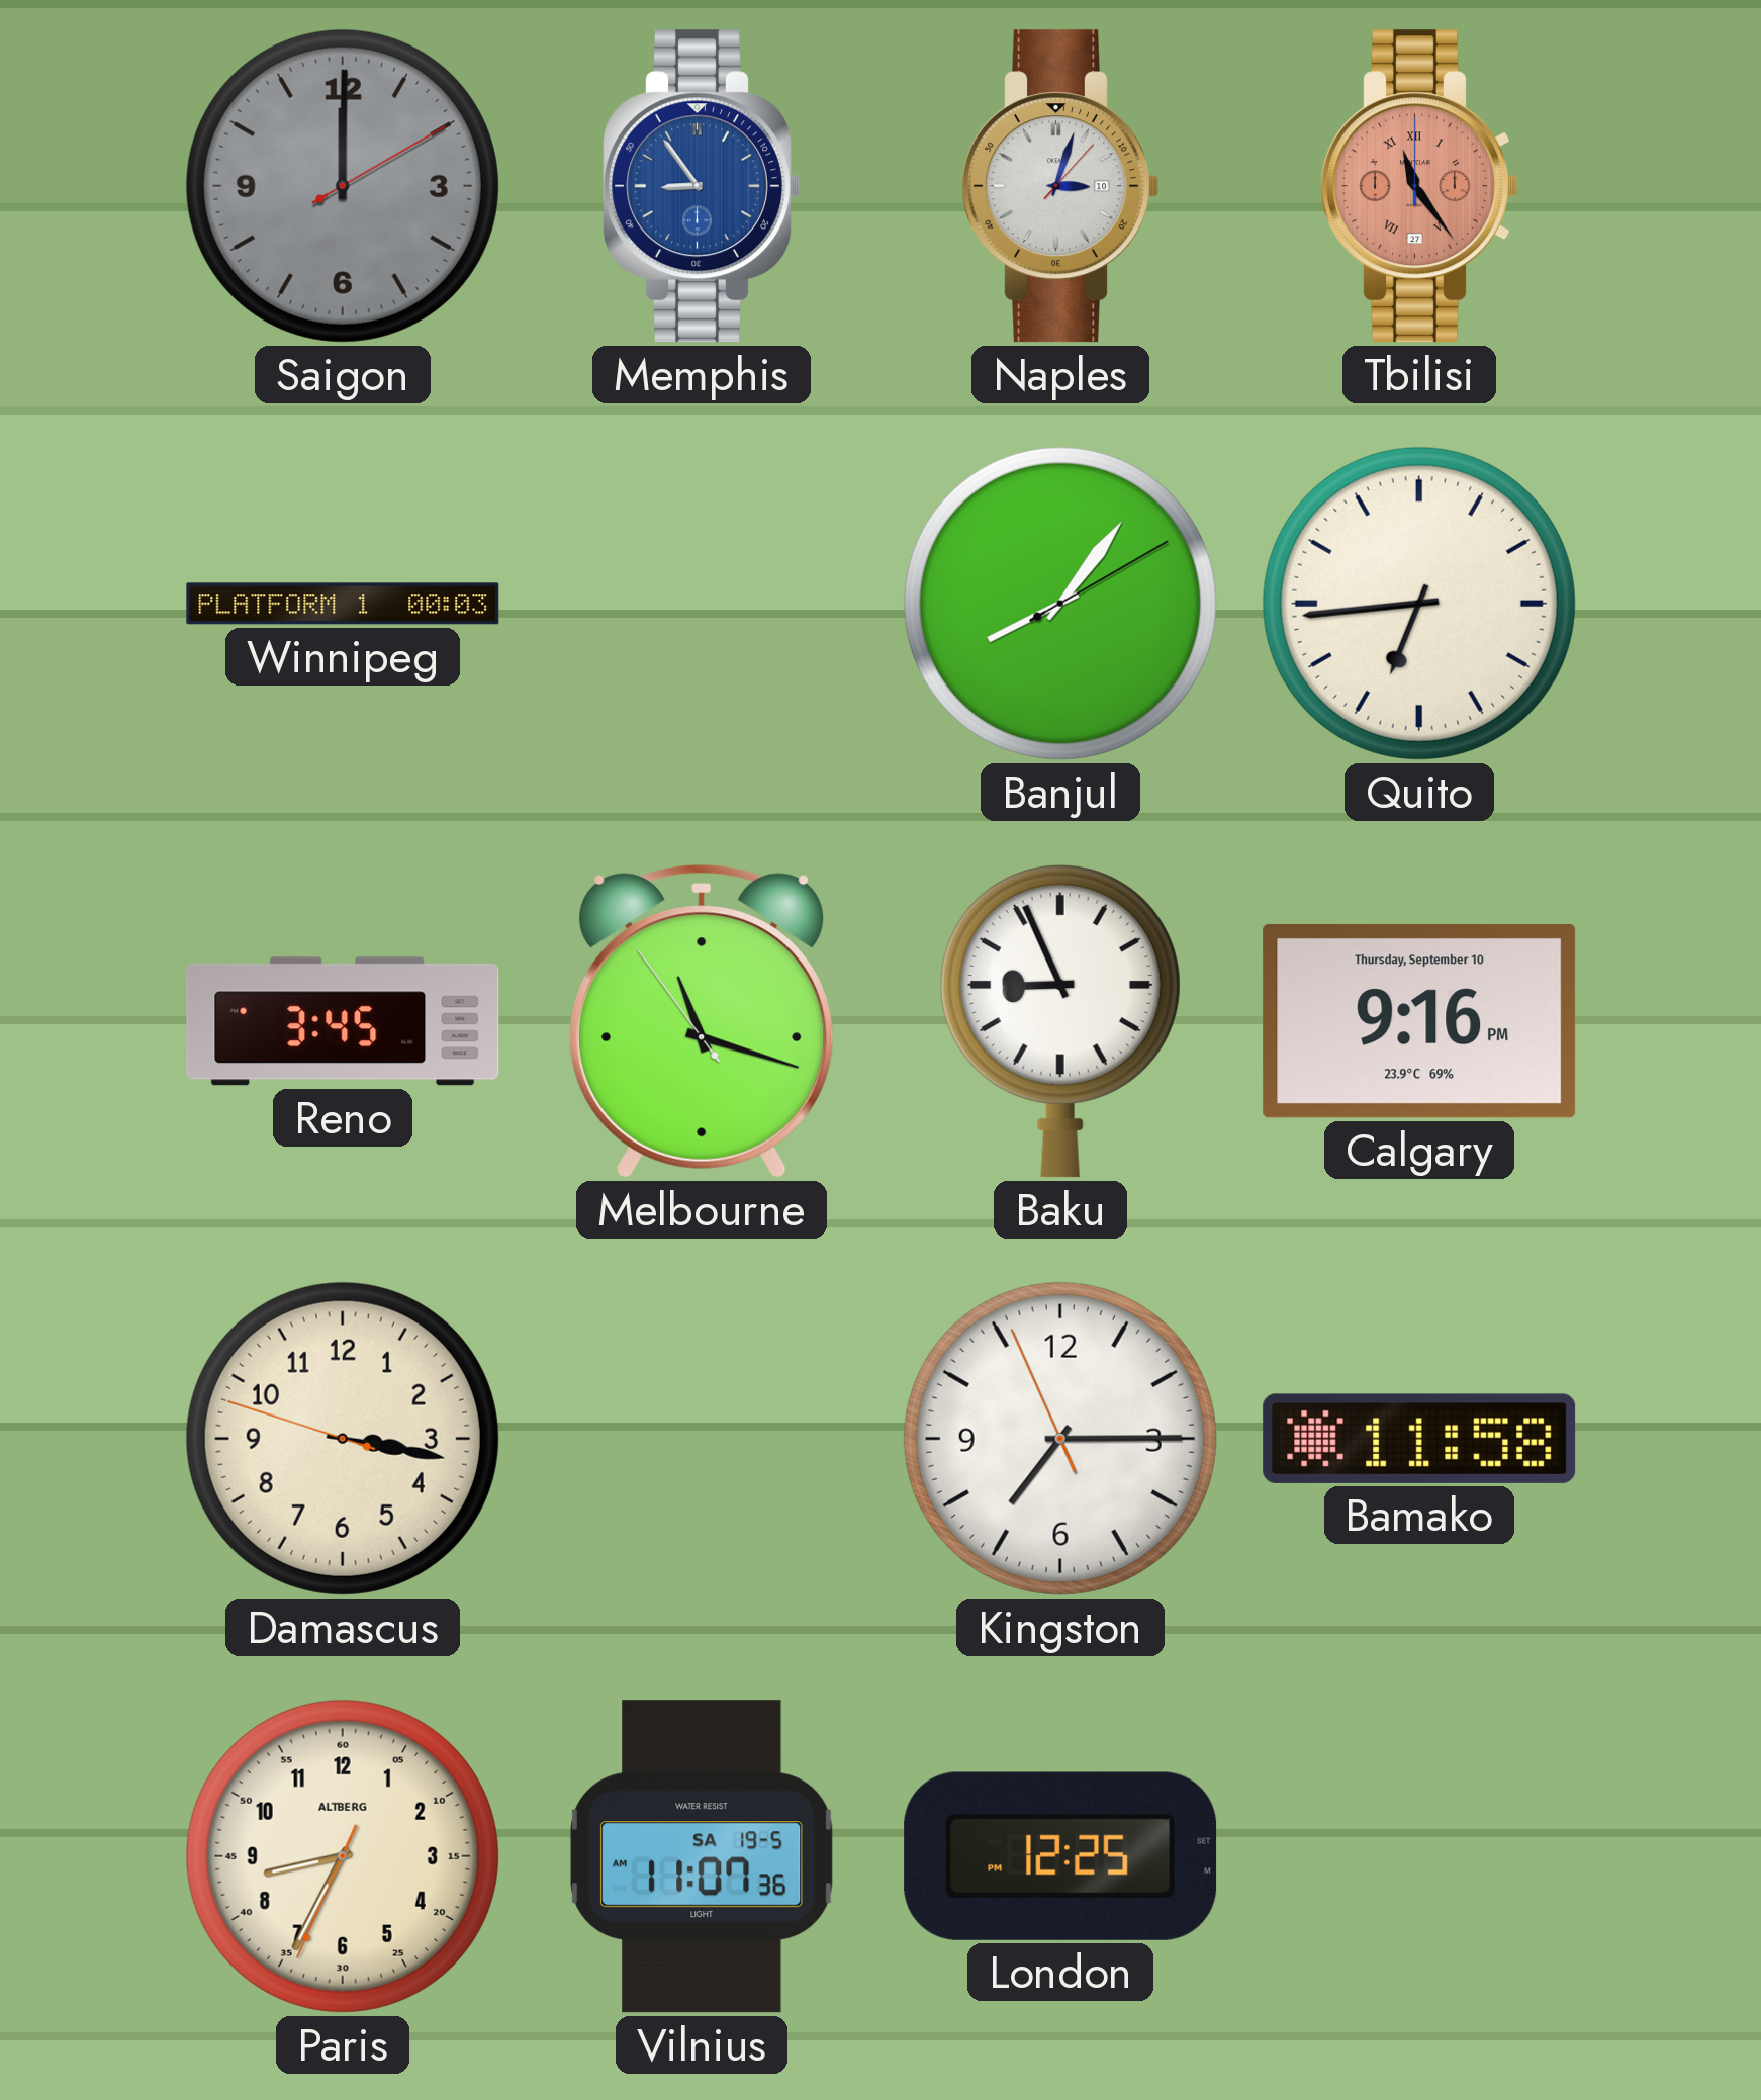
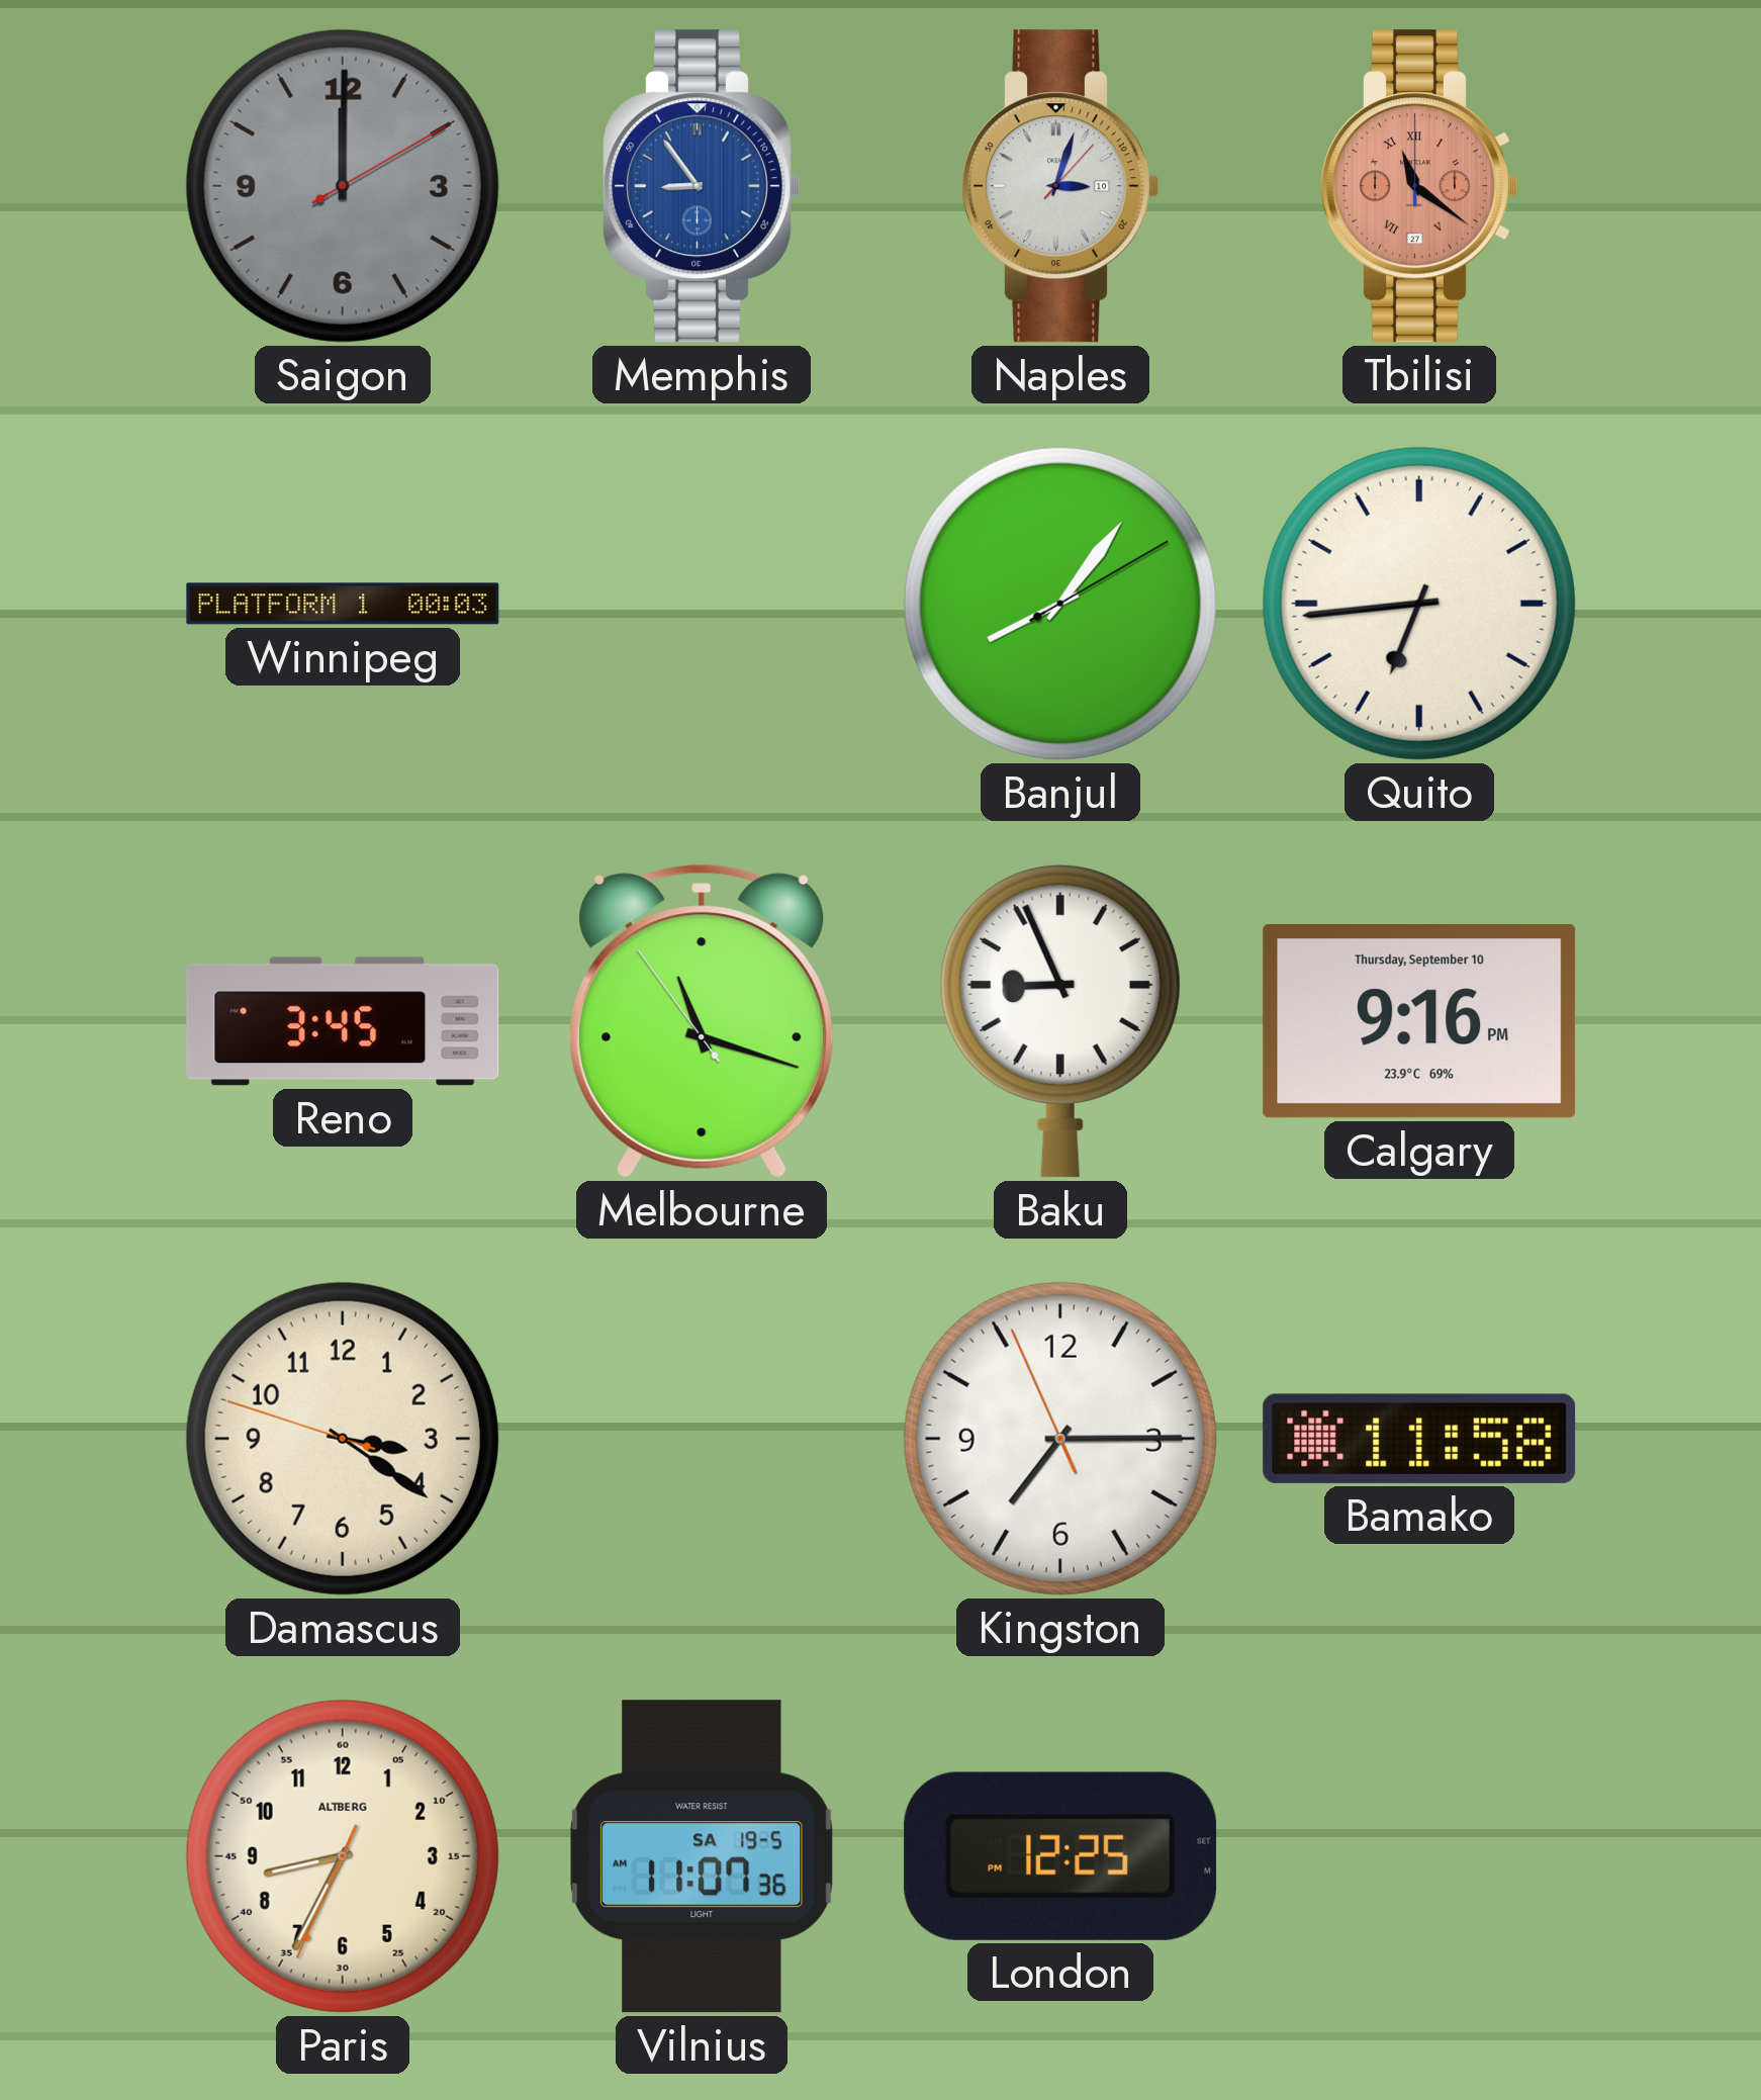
Tbilisi: 11:24 -> 11:21 (1419, 186)
Damascus: 3:16 -> 3:20 (343, 1439)
